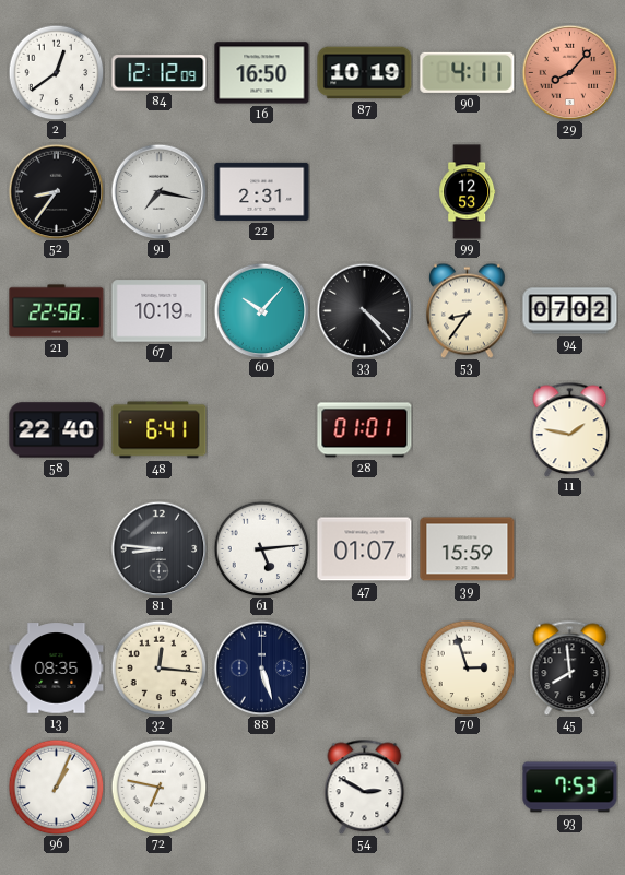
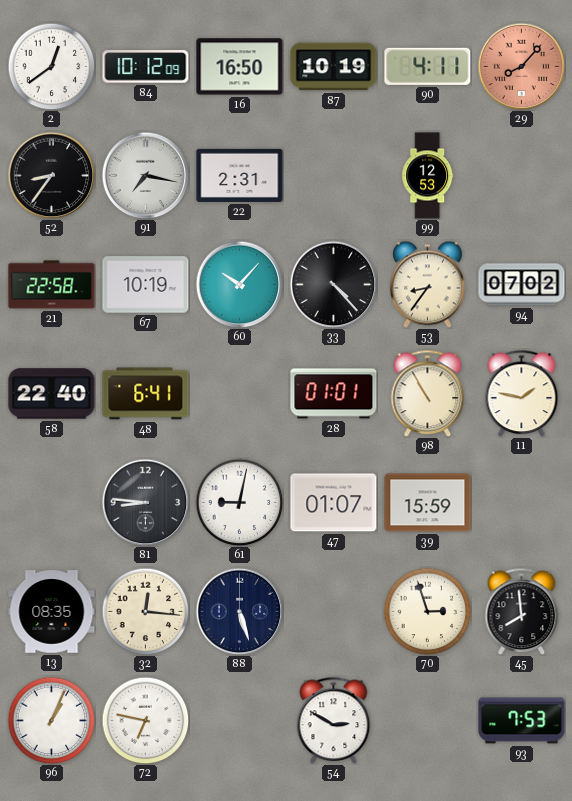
84: 12:12 -> 10:12 (146, 67)
98: none -> 10:55 (428, 393)
61: 5:14 -> 9:02 (239, 502)
